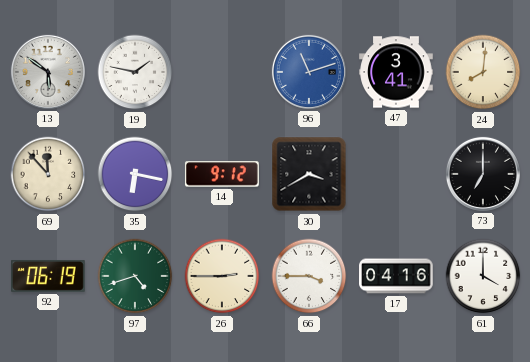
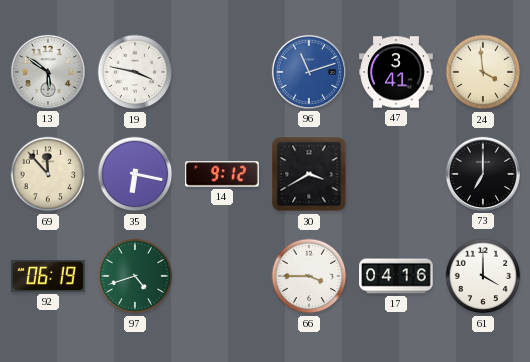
19: 1:47 -> 3:47 (135, 72)
24: 8:01 -> 3:59 (483, 72)
26: 2:45 -> none (222, 276)
